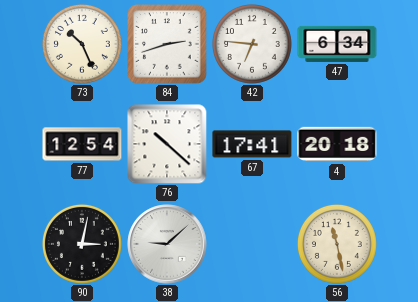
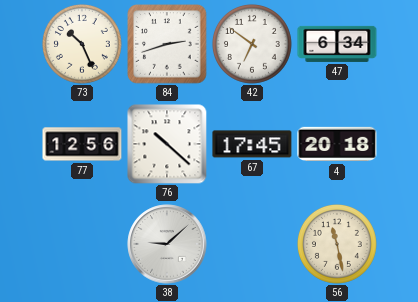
42: 6:46 -> 6:51 (252, 44)
77: 12:54 -> 12:56 (82, 144)
67: 17:41 -> 17:45 (252, 144)
90: 3:02 -> none (82, 244)
